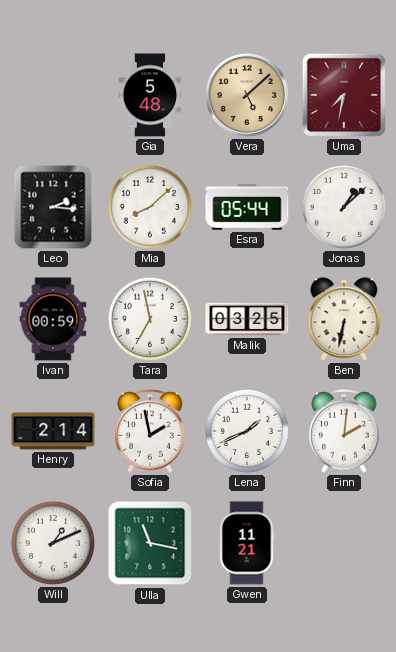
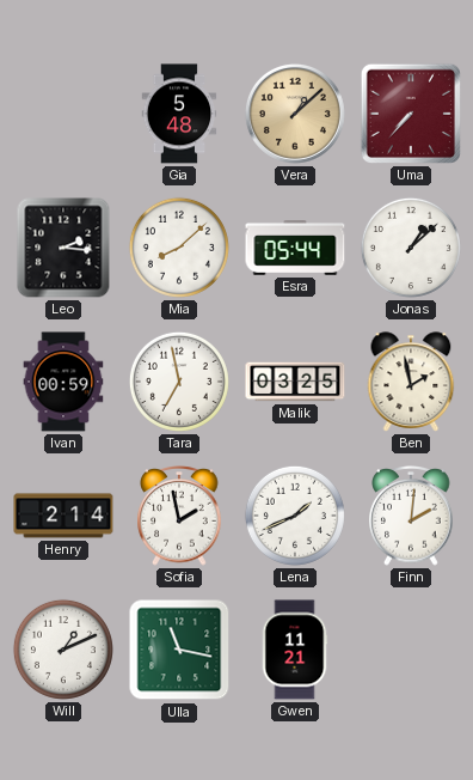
Vera: 5:08 -> 1:08 (295, 114)
Uma: 7:32 -> 7:37 (411, 114)
Ben: 6:32 -> 1:58 (411, 382)
